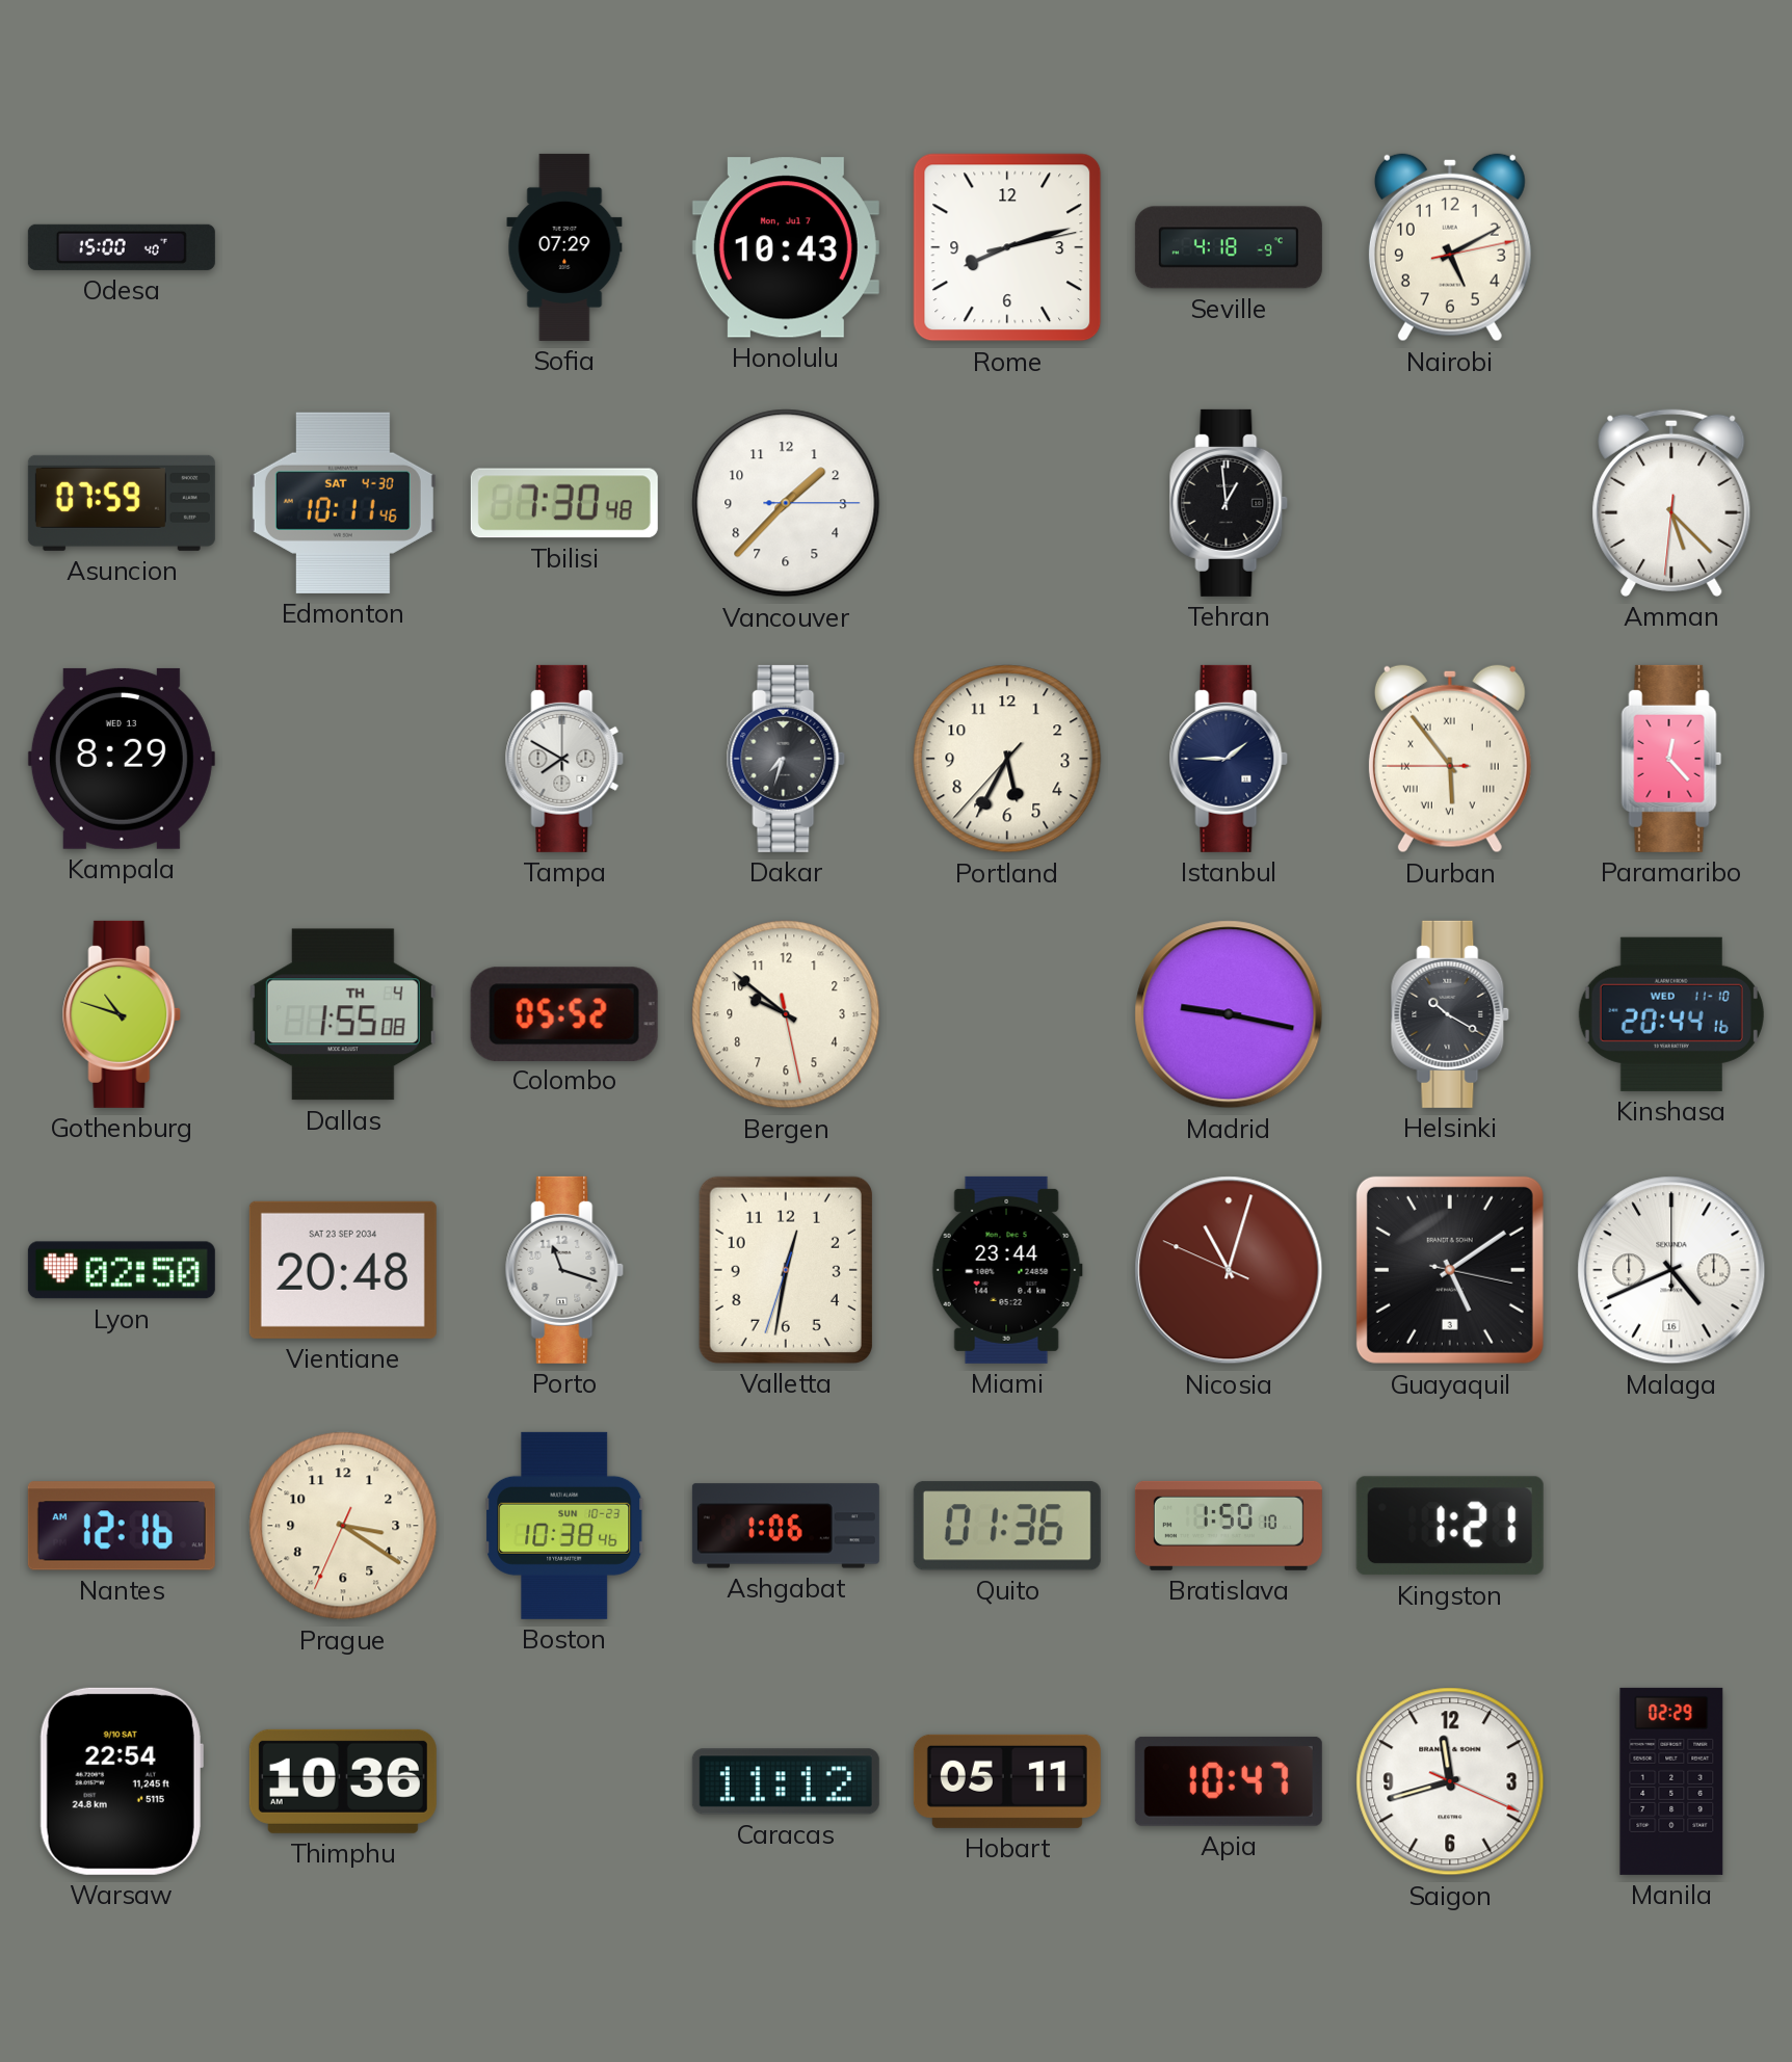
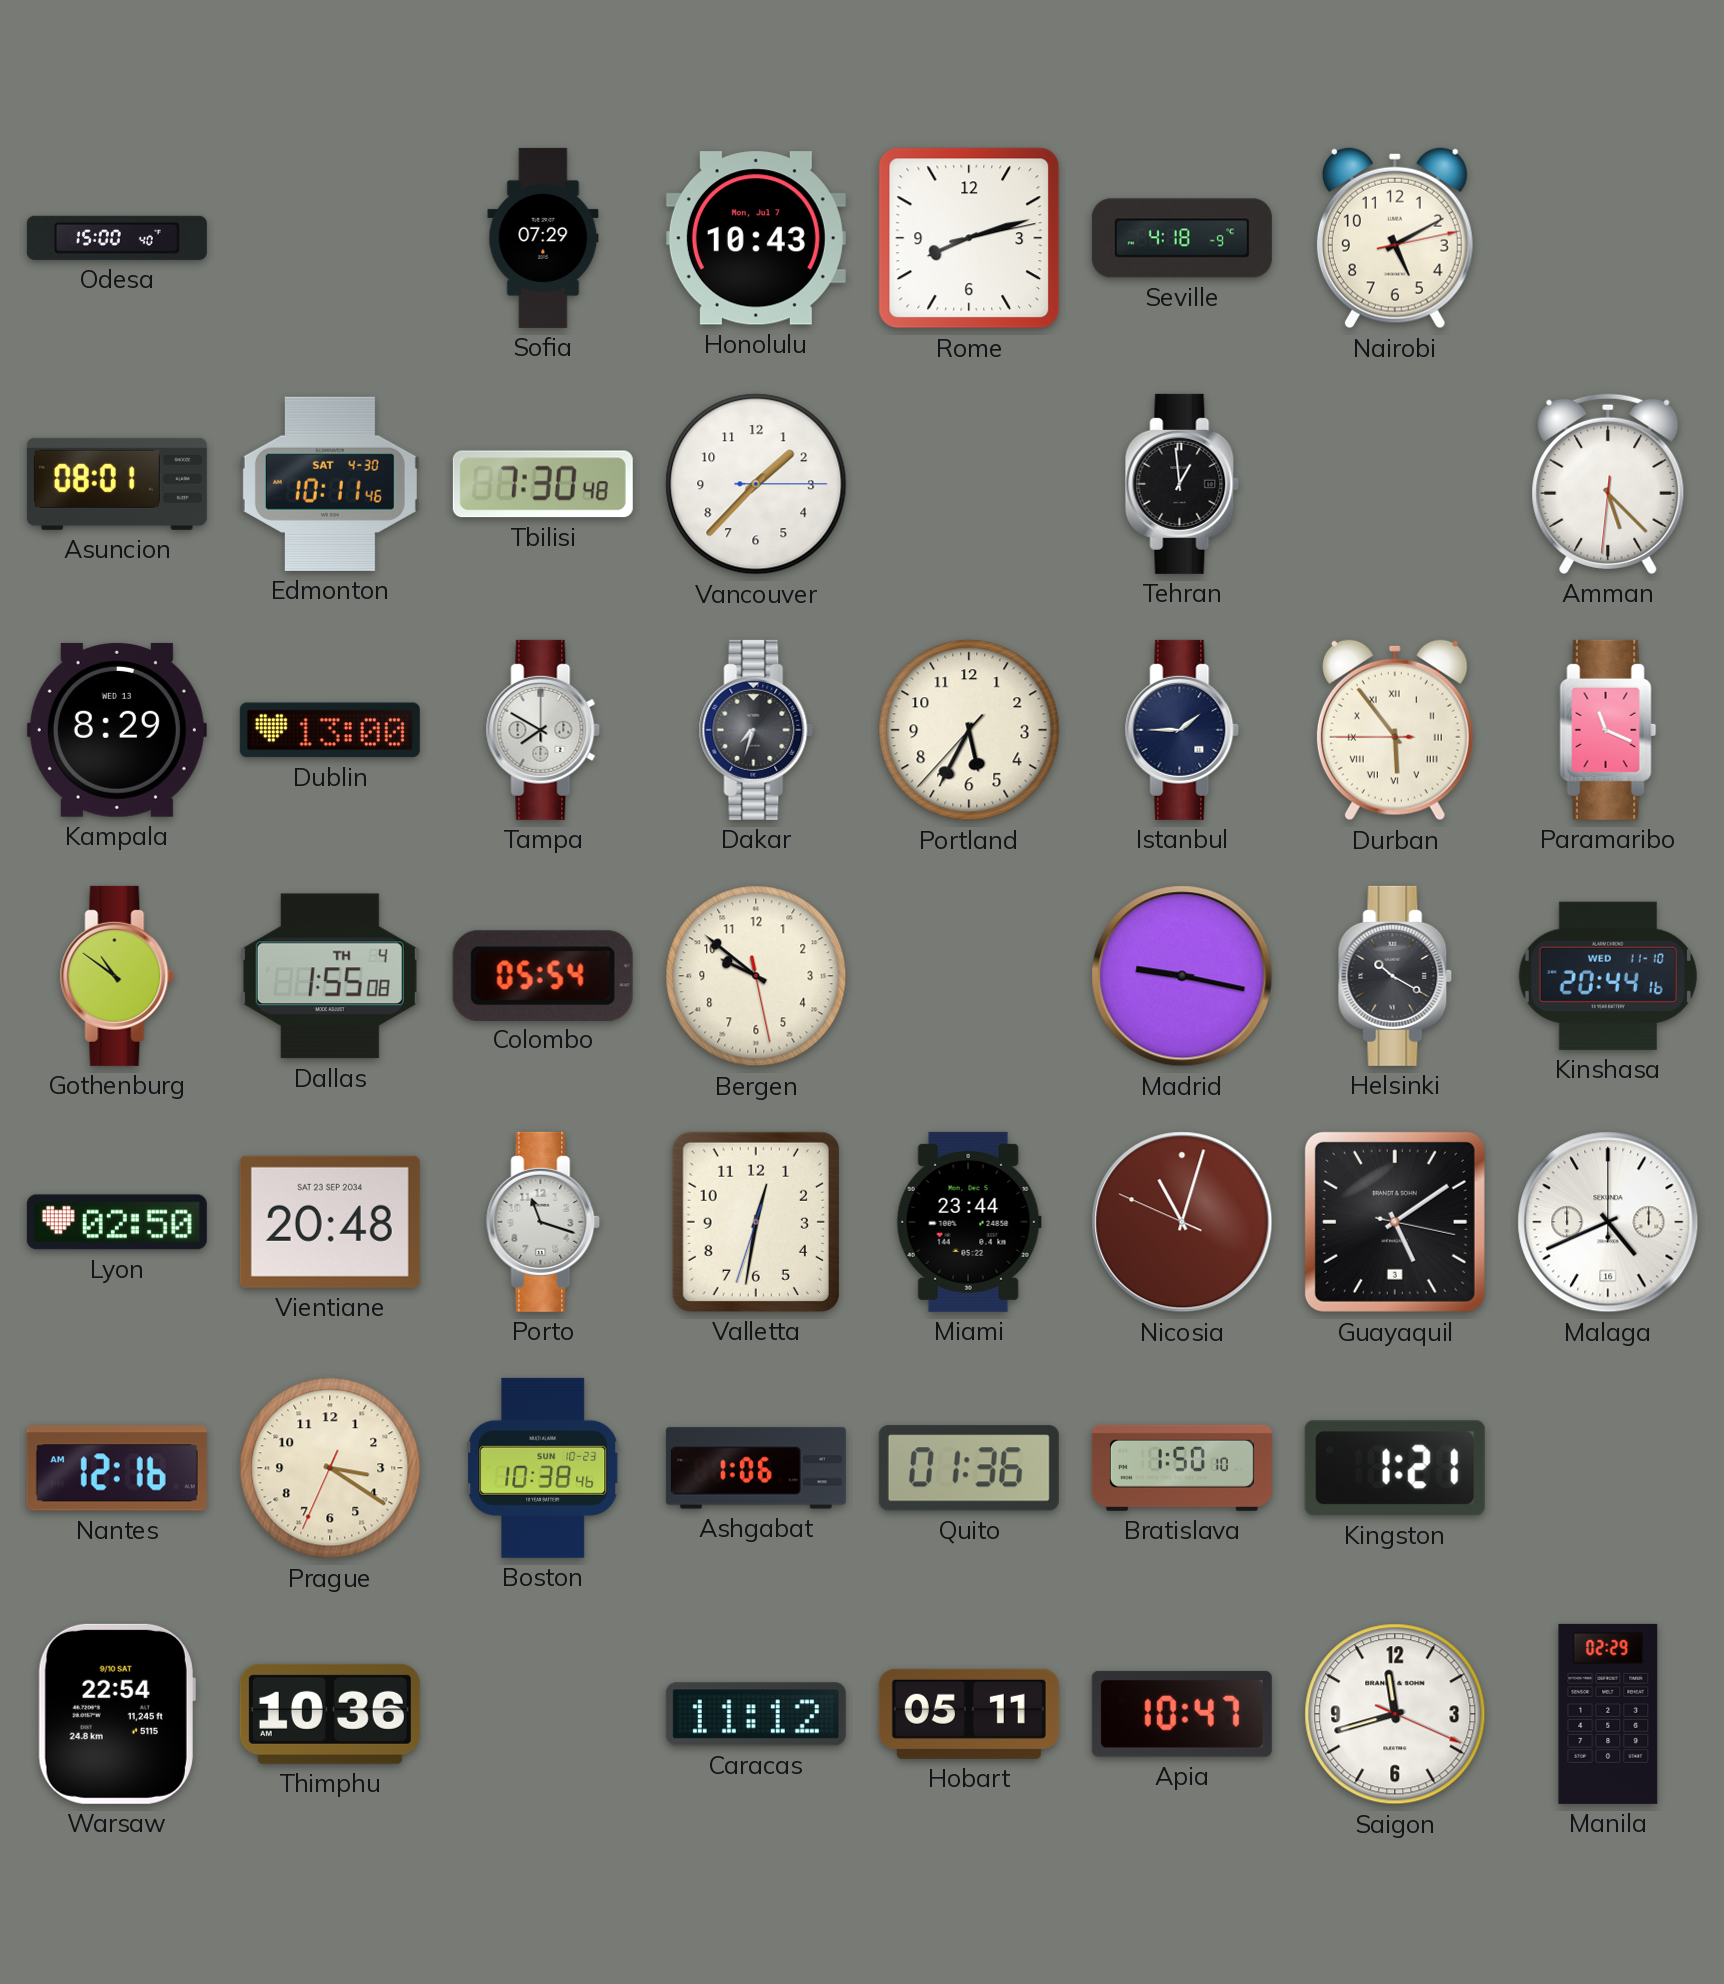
Asuncion: 07:59 -> 08:01 (117, 484)
Dublin: none -> 13:00 (330, 730)
Paramaribo: 12:23 -> 11:19 (1608, 730)
Gothenburg: 10:48 -> 10:51 (117, 976)
Colombo: 05:52 -> 05:54 (543, 975)
